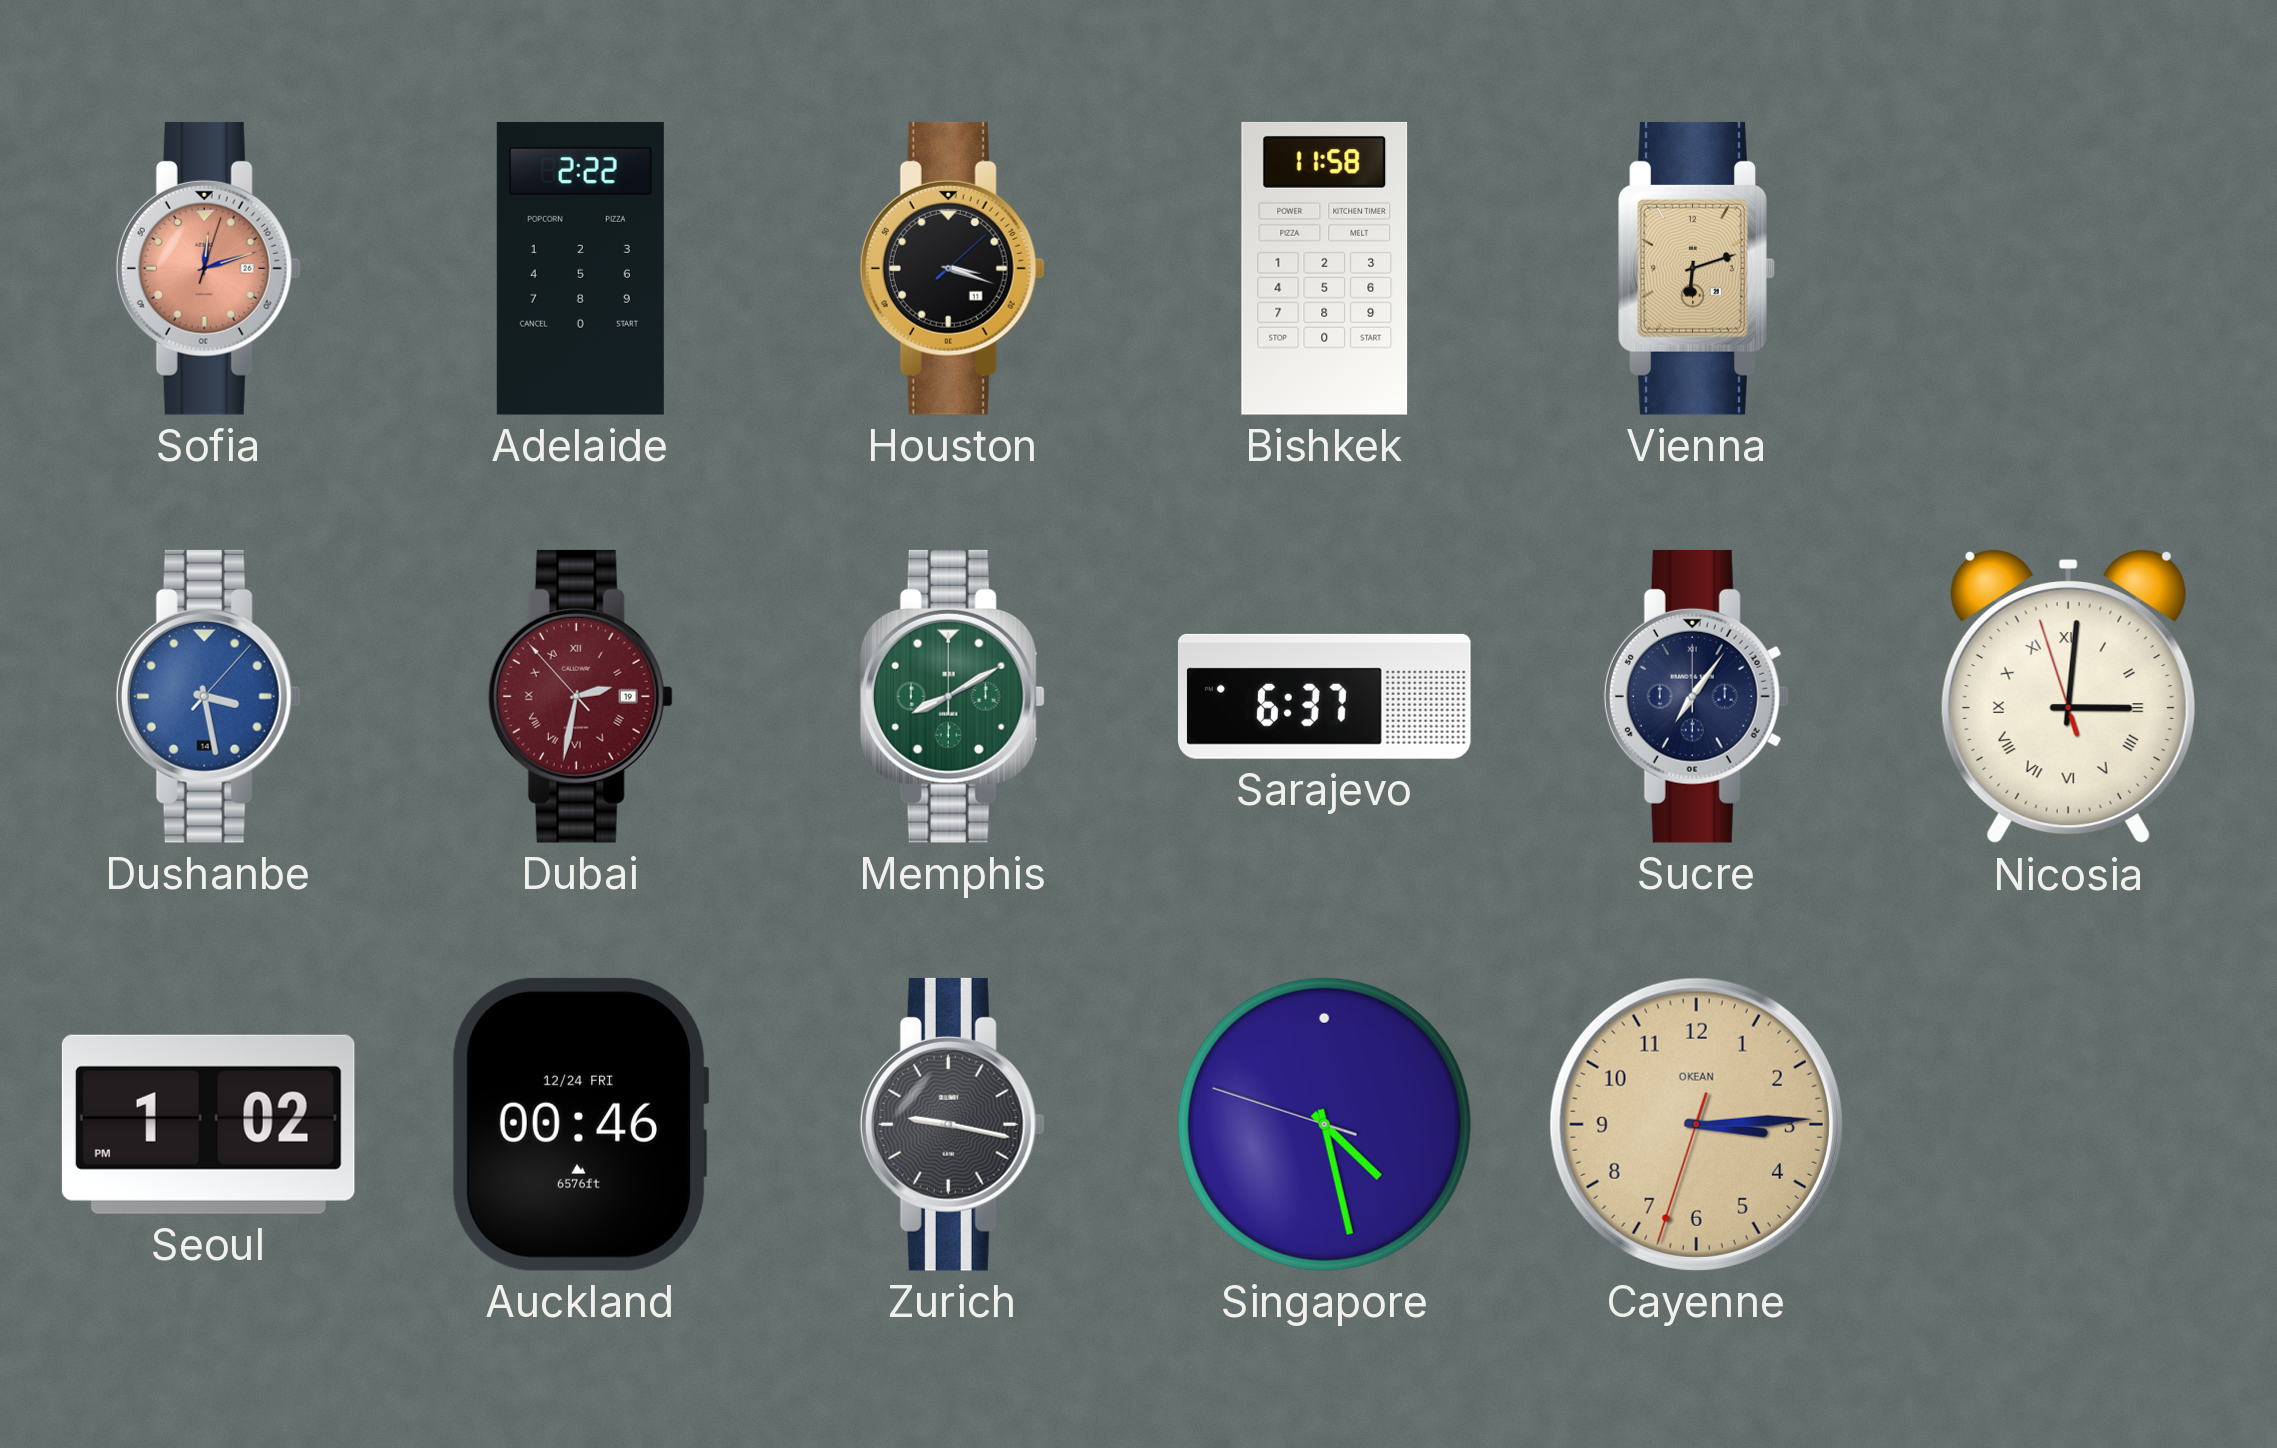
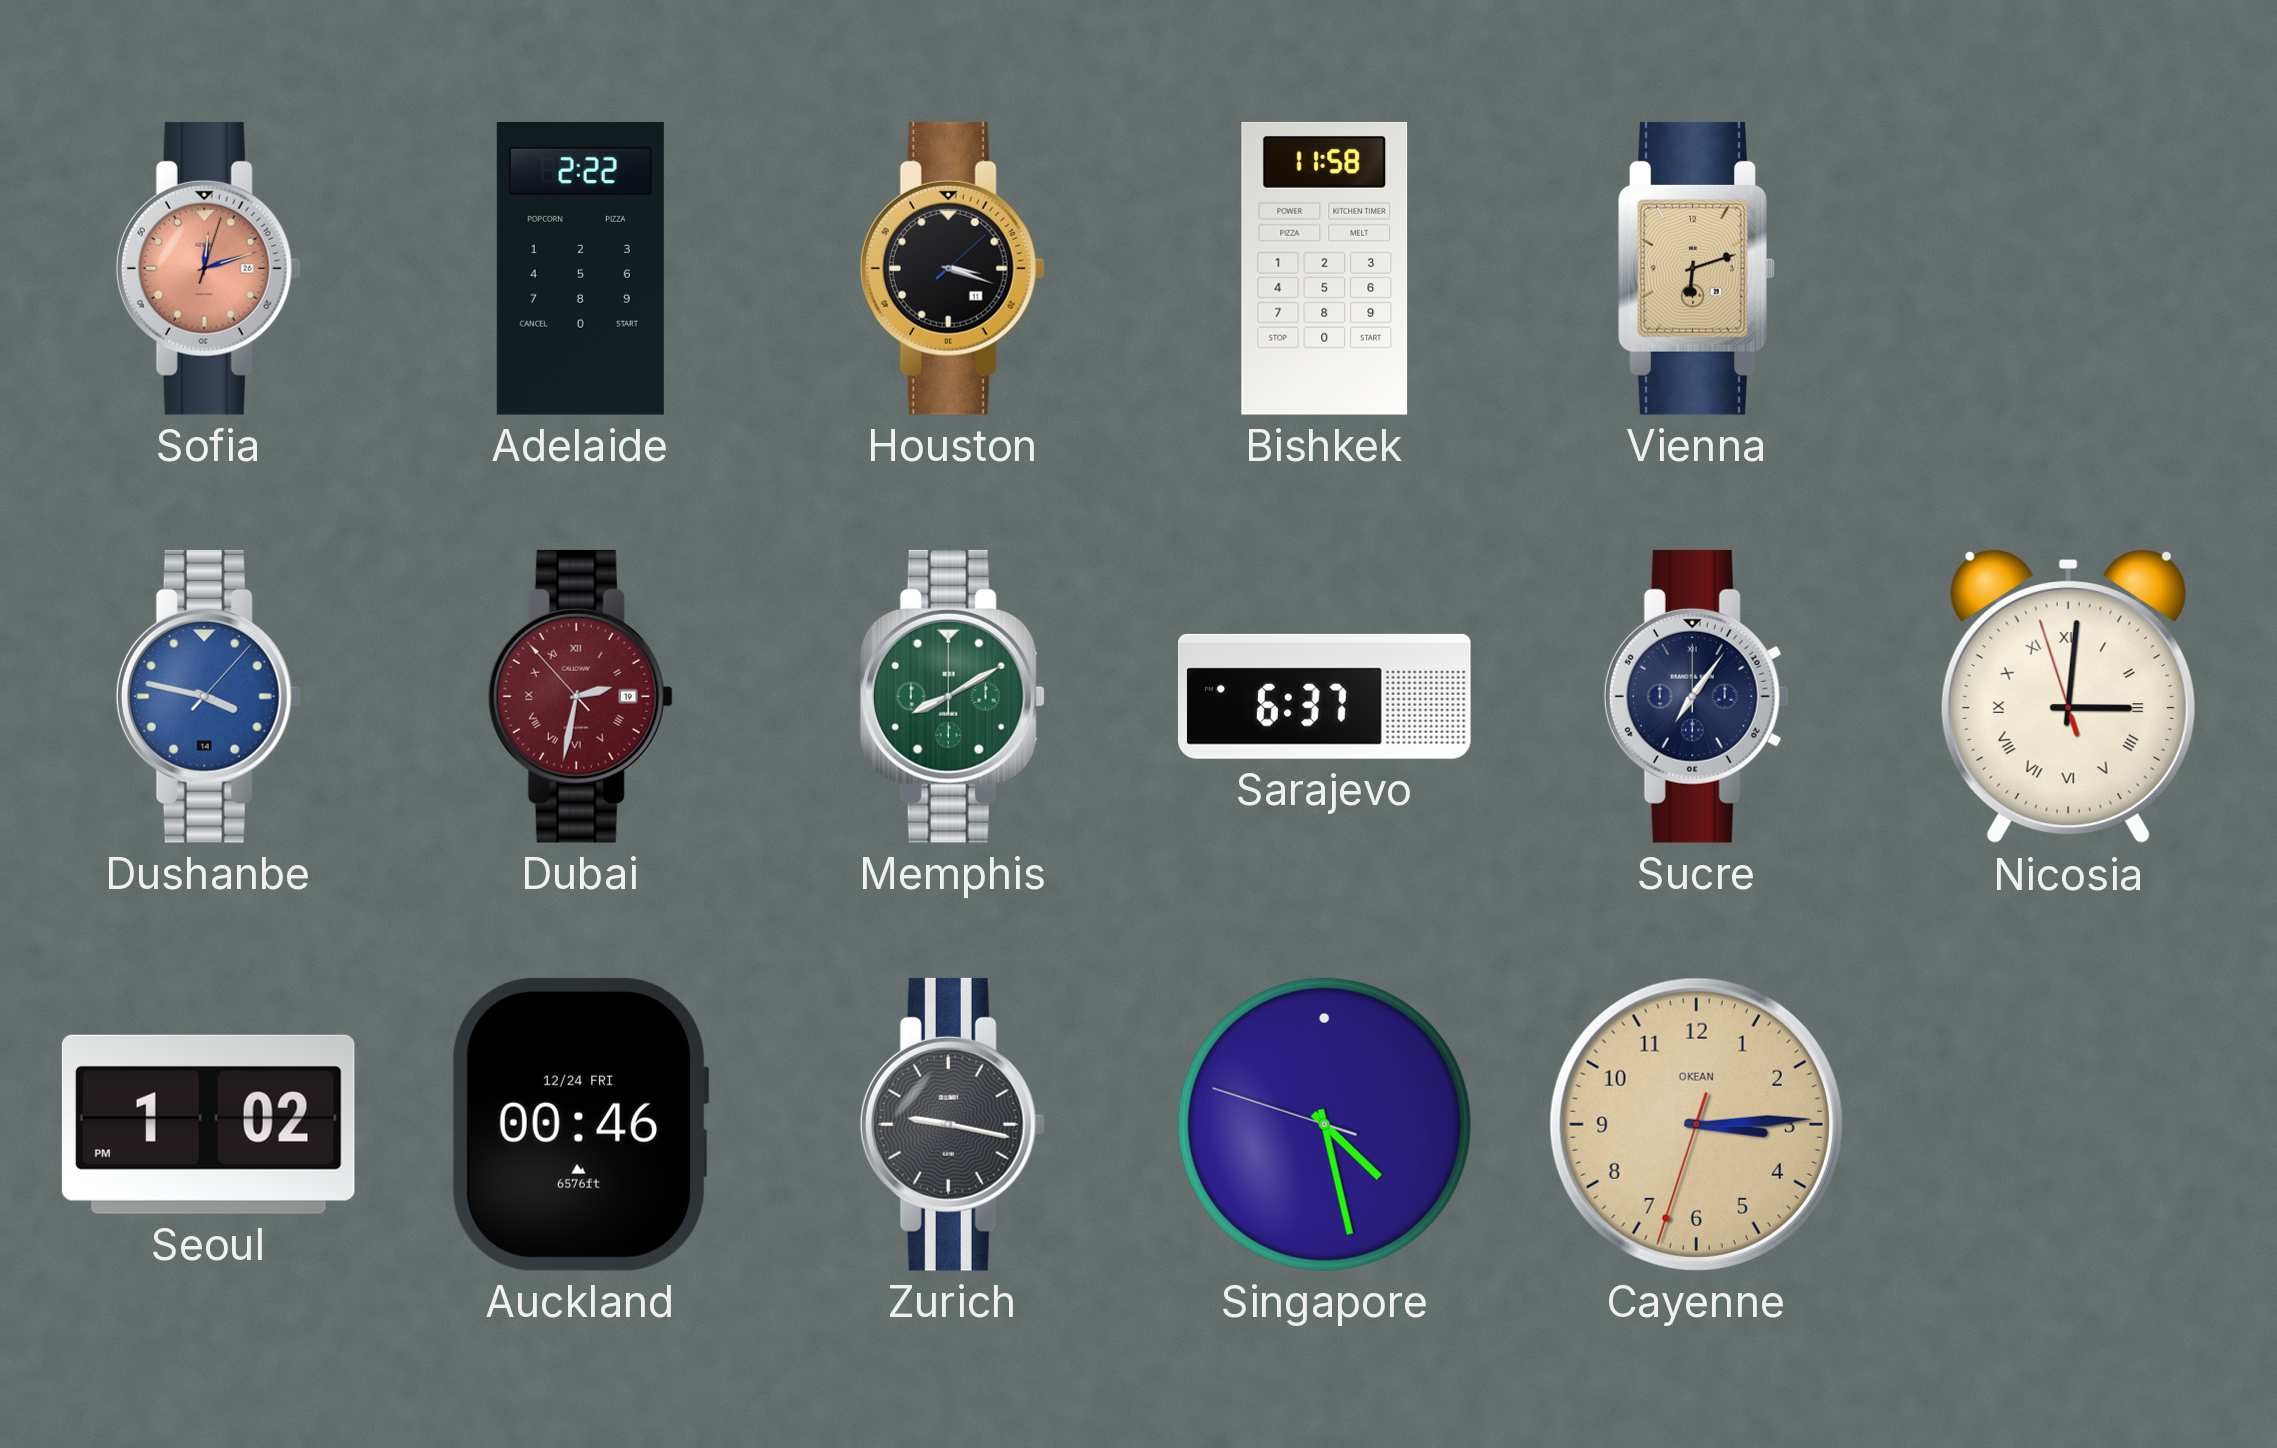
Dushanbe: 3:28 -> 3:47 (208, 696)
